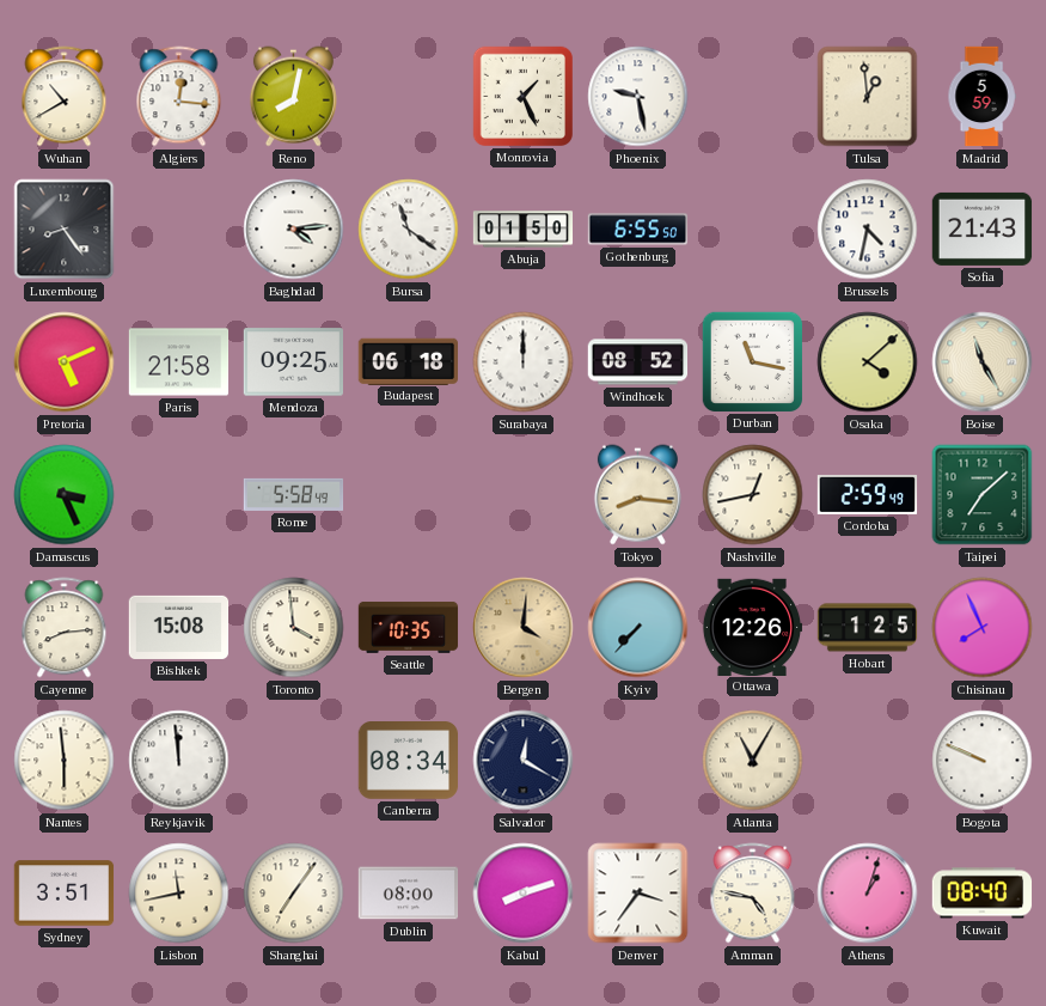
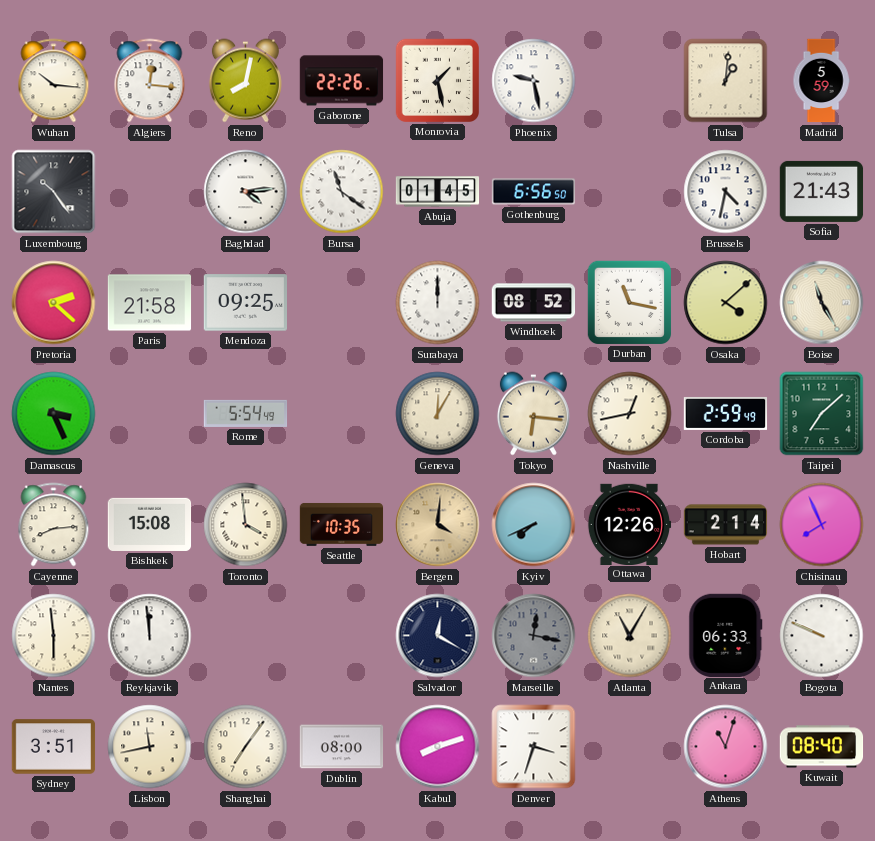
Wuhan: 10:40 -> 10:16 (54, 81)
Gaborone: none -> 22:26 (342, 81)
Monrovia: 1:26 -> 1:28 (437, 80)
Tulsa: 12:59 -> 1:01 (726, 81)
Luxembourg: 8:24 -> 10:24 (54, 192)
Abuja: 01:50 -> 01:45 (438, 192)
Gothenburg: 6:55 -> 6:56 (534, 192)
Pretoria: 5:11 -> 2:22 (54, 303)
Budapest: 06:18 -> none (408, 361)
Rome: 5:58 -> 5:54 (246, 413)
Geneva: none -> 12:05 (438, 414)
Tokyo: 8:16 -> 6:16 (533, 414)
Kyiv: 7:37 -> 7:41 (534, 525)
Hobart: 1:25 -> 2:14 (726, 525)
Canberra: 08:34 -> none (409, 761)
Marseille: none -> 12:17 (534, 636)
Ankara: none -> 06:33 (726, 635)
Denver: 3:36 -> 3:33 (534, 747)
Amman: 4:47 -> none (753, 894)
Athens: 1:03 -> 11:03 (726, 747)
